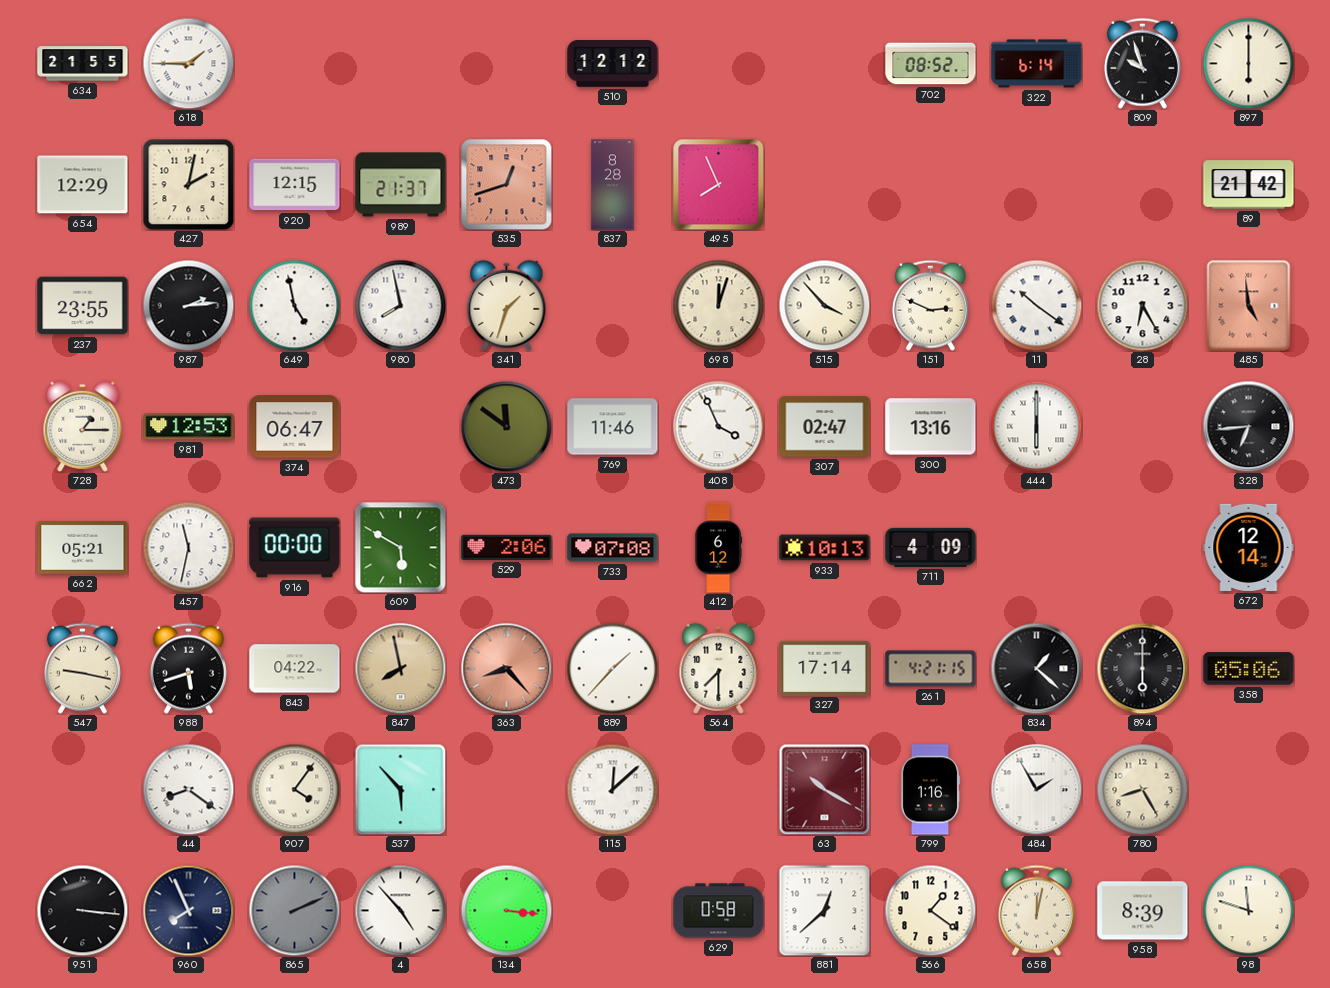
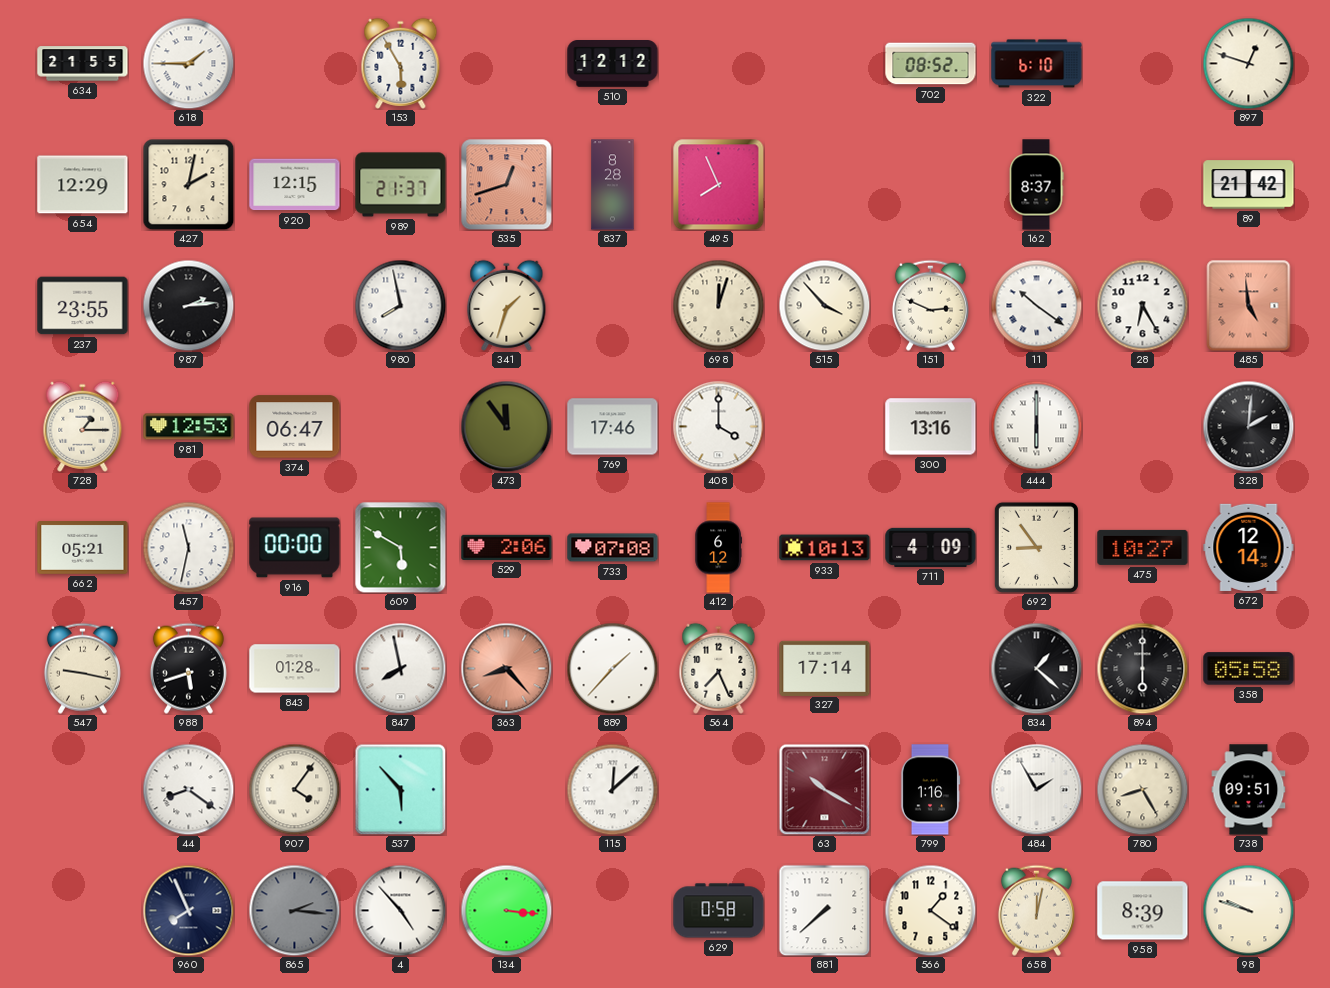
153: none -> 5:55 (401, 63)
322: 6:14 -> 6:10 (1037, 64)
809: 9:57 -> none (1142, 63)
897: 6:00 -> 12:48 (1248, 63)
162: none -> 8:37 (1036, 185)
649: 4:58 -> none (294, 305)
473: 11:51 -> 11:54 (506, 426)
769: 11:46 -> 17:46 (613, 427)
408: 3:56 -> 4:00 (718, 426)
307: 02:47 -> none (825, 427)
328: 6:44 -> 2:01 (1248, 426)
692: none -> 8:54 (1036, 547)
475: none -> 10:27 (1143, 547)
843: 04:22 -> 01:28 (295, 669)
847 dial: champagne -> white (400, 668)
564: 7:30 -> 7:26 (719, 668)
261: 4:21 -> none (931, 669)
358: 05:06 -> 05:58 (1249, 669)
738: none -> 09:51 (1249, 790)
951: 3:16 -> none (82, 910)
865: 2:11 -> 2:16 (294, 910)
881: 12:38 -> 7:38 (824, 910)
98: 11:48 -> 9:48 (1248, 910)
